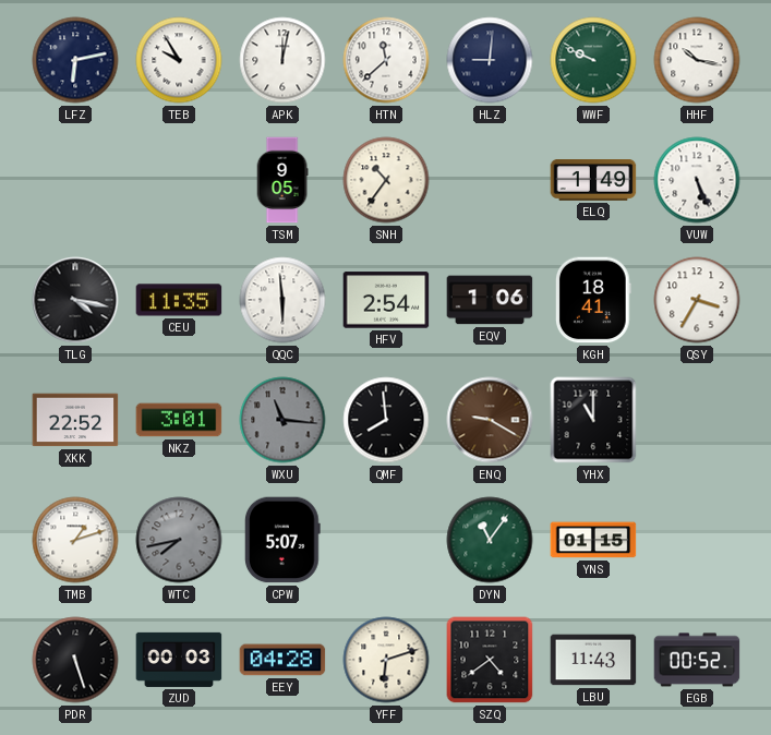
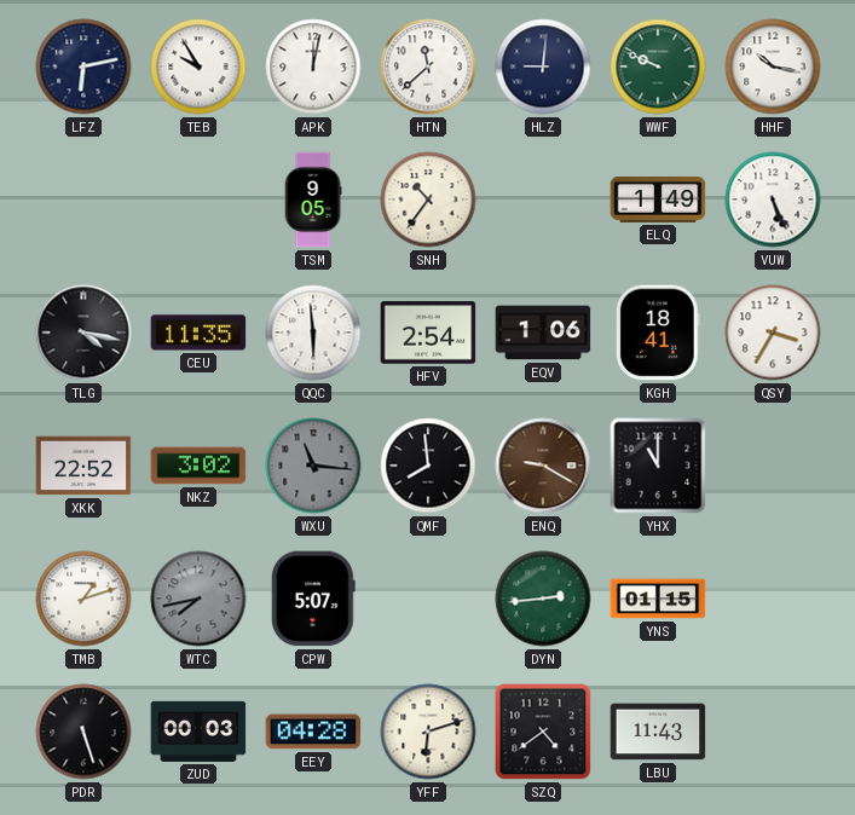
NKZ: 3:01 -> 3:02 (198, 466)
DYN: 11:06 -> 2:44 (543, 599)
EGB: 00:52 -> none (697, 660)
